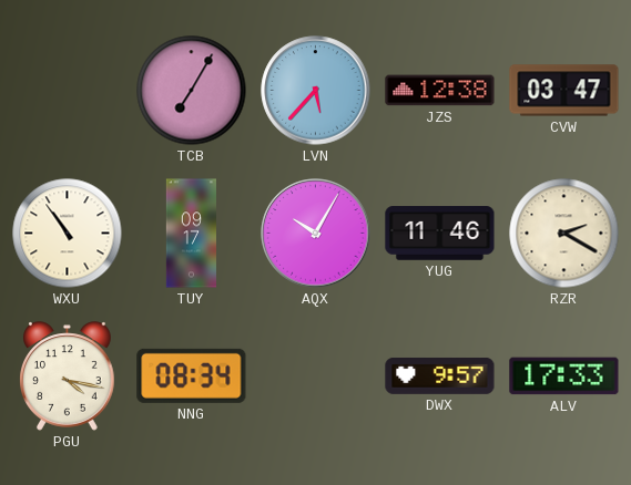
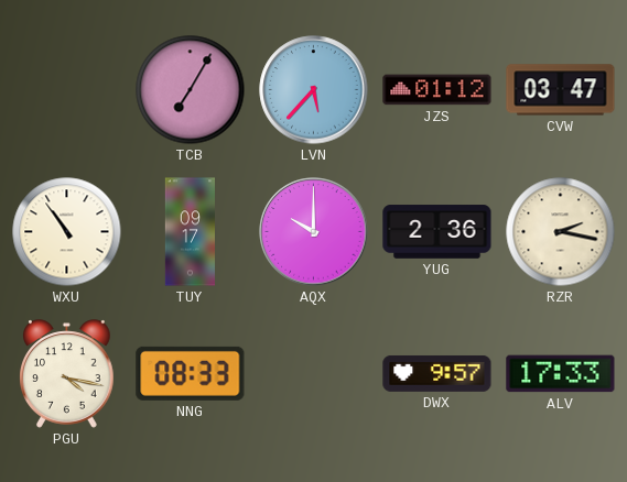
JZS: 12:38 -> 01:12 (437, 90)
AQX: 10:05 -> 10:00 (314, 232)
YUG: 11:46 -> 2:36 (437, 232)
RZR: 2:20 -> 2:17 (561, 232)
NNG: 08:34 -> 08:33 (191, 373)
